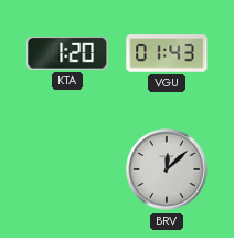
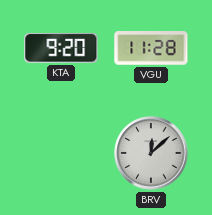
KTA: 1:20 -> 9:20 (61, 49)
VGU: 01:43 -> 11:28 (151, 49)
